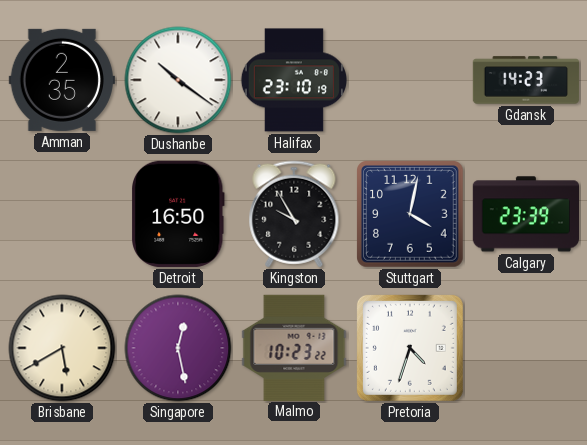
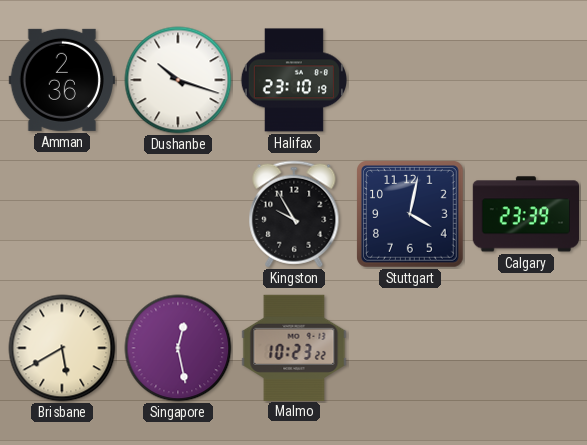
Amman: 2:35 -> 2:36 (62, 80)
Dushanbe: 10:21 -> 10:18 (178, 80)
Gdansk: 14:23 -> none (526, 80)
Detroit: 16:50 -> none (178, 214)
Pretoria: 4:33 -> none (410, 348)
